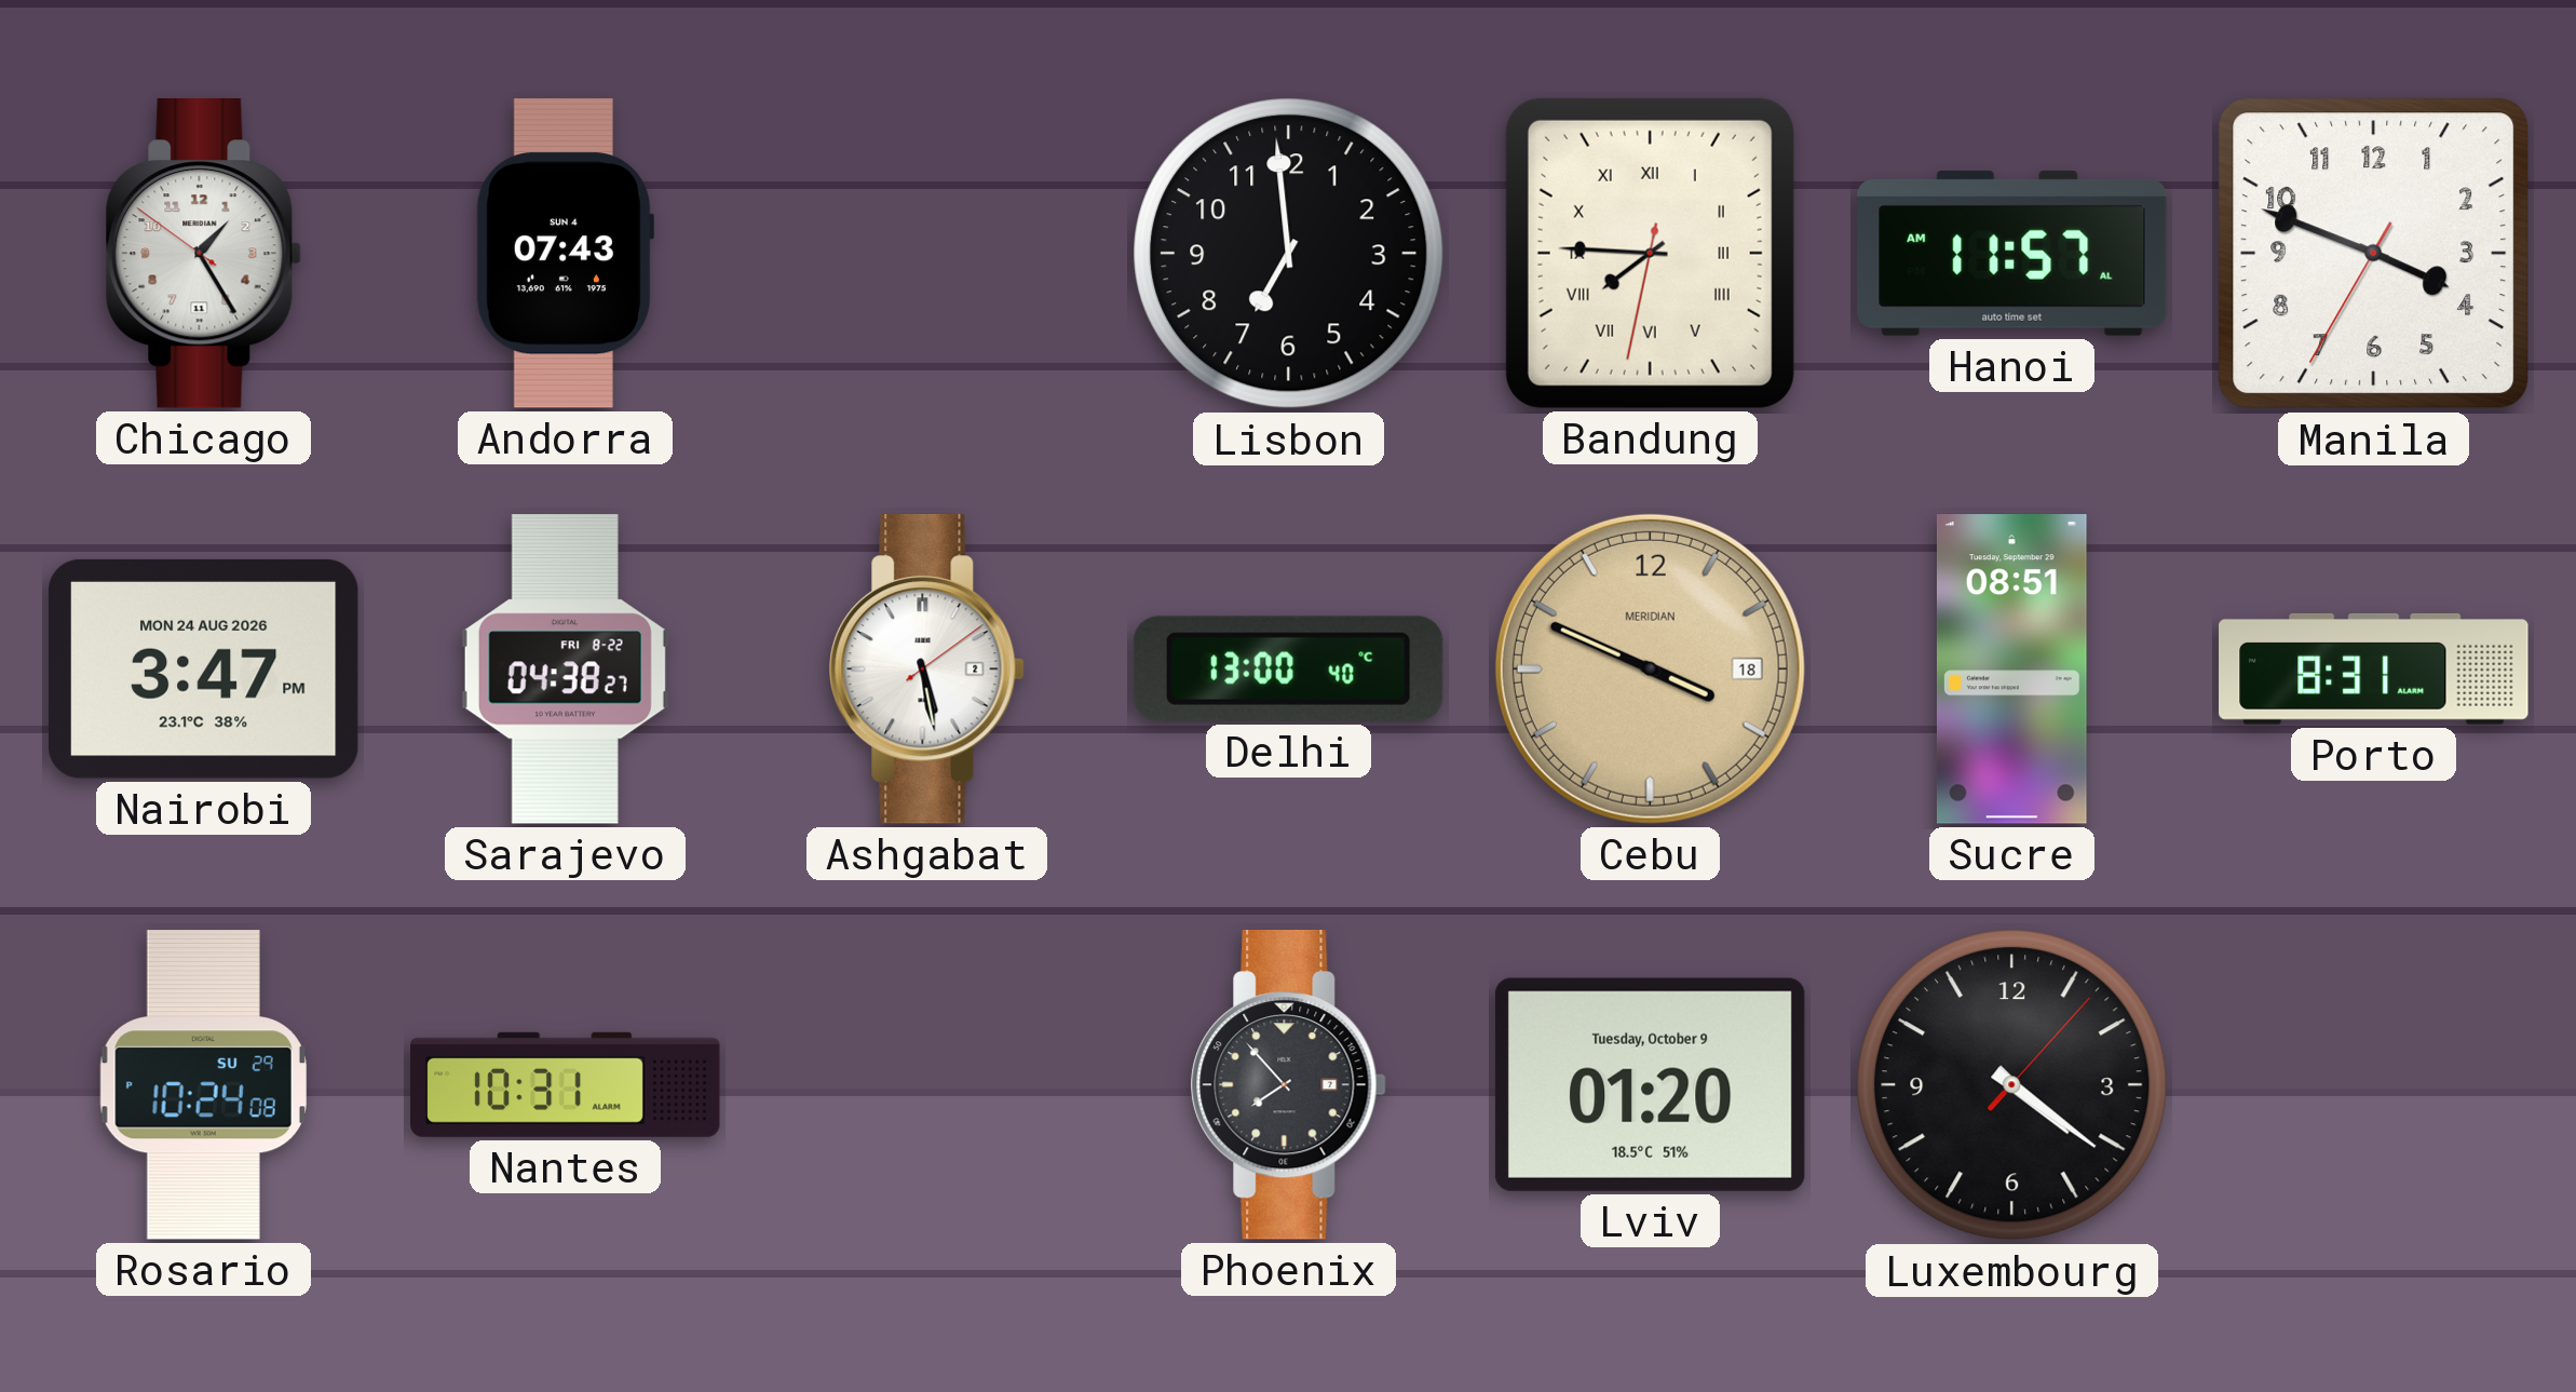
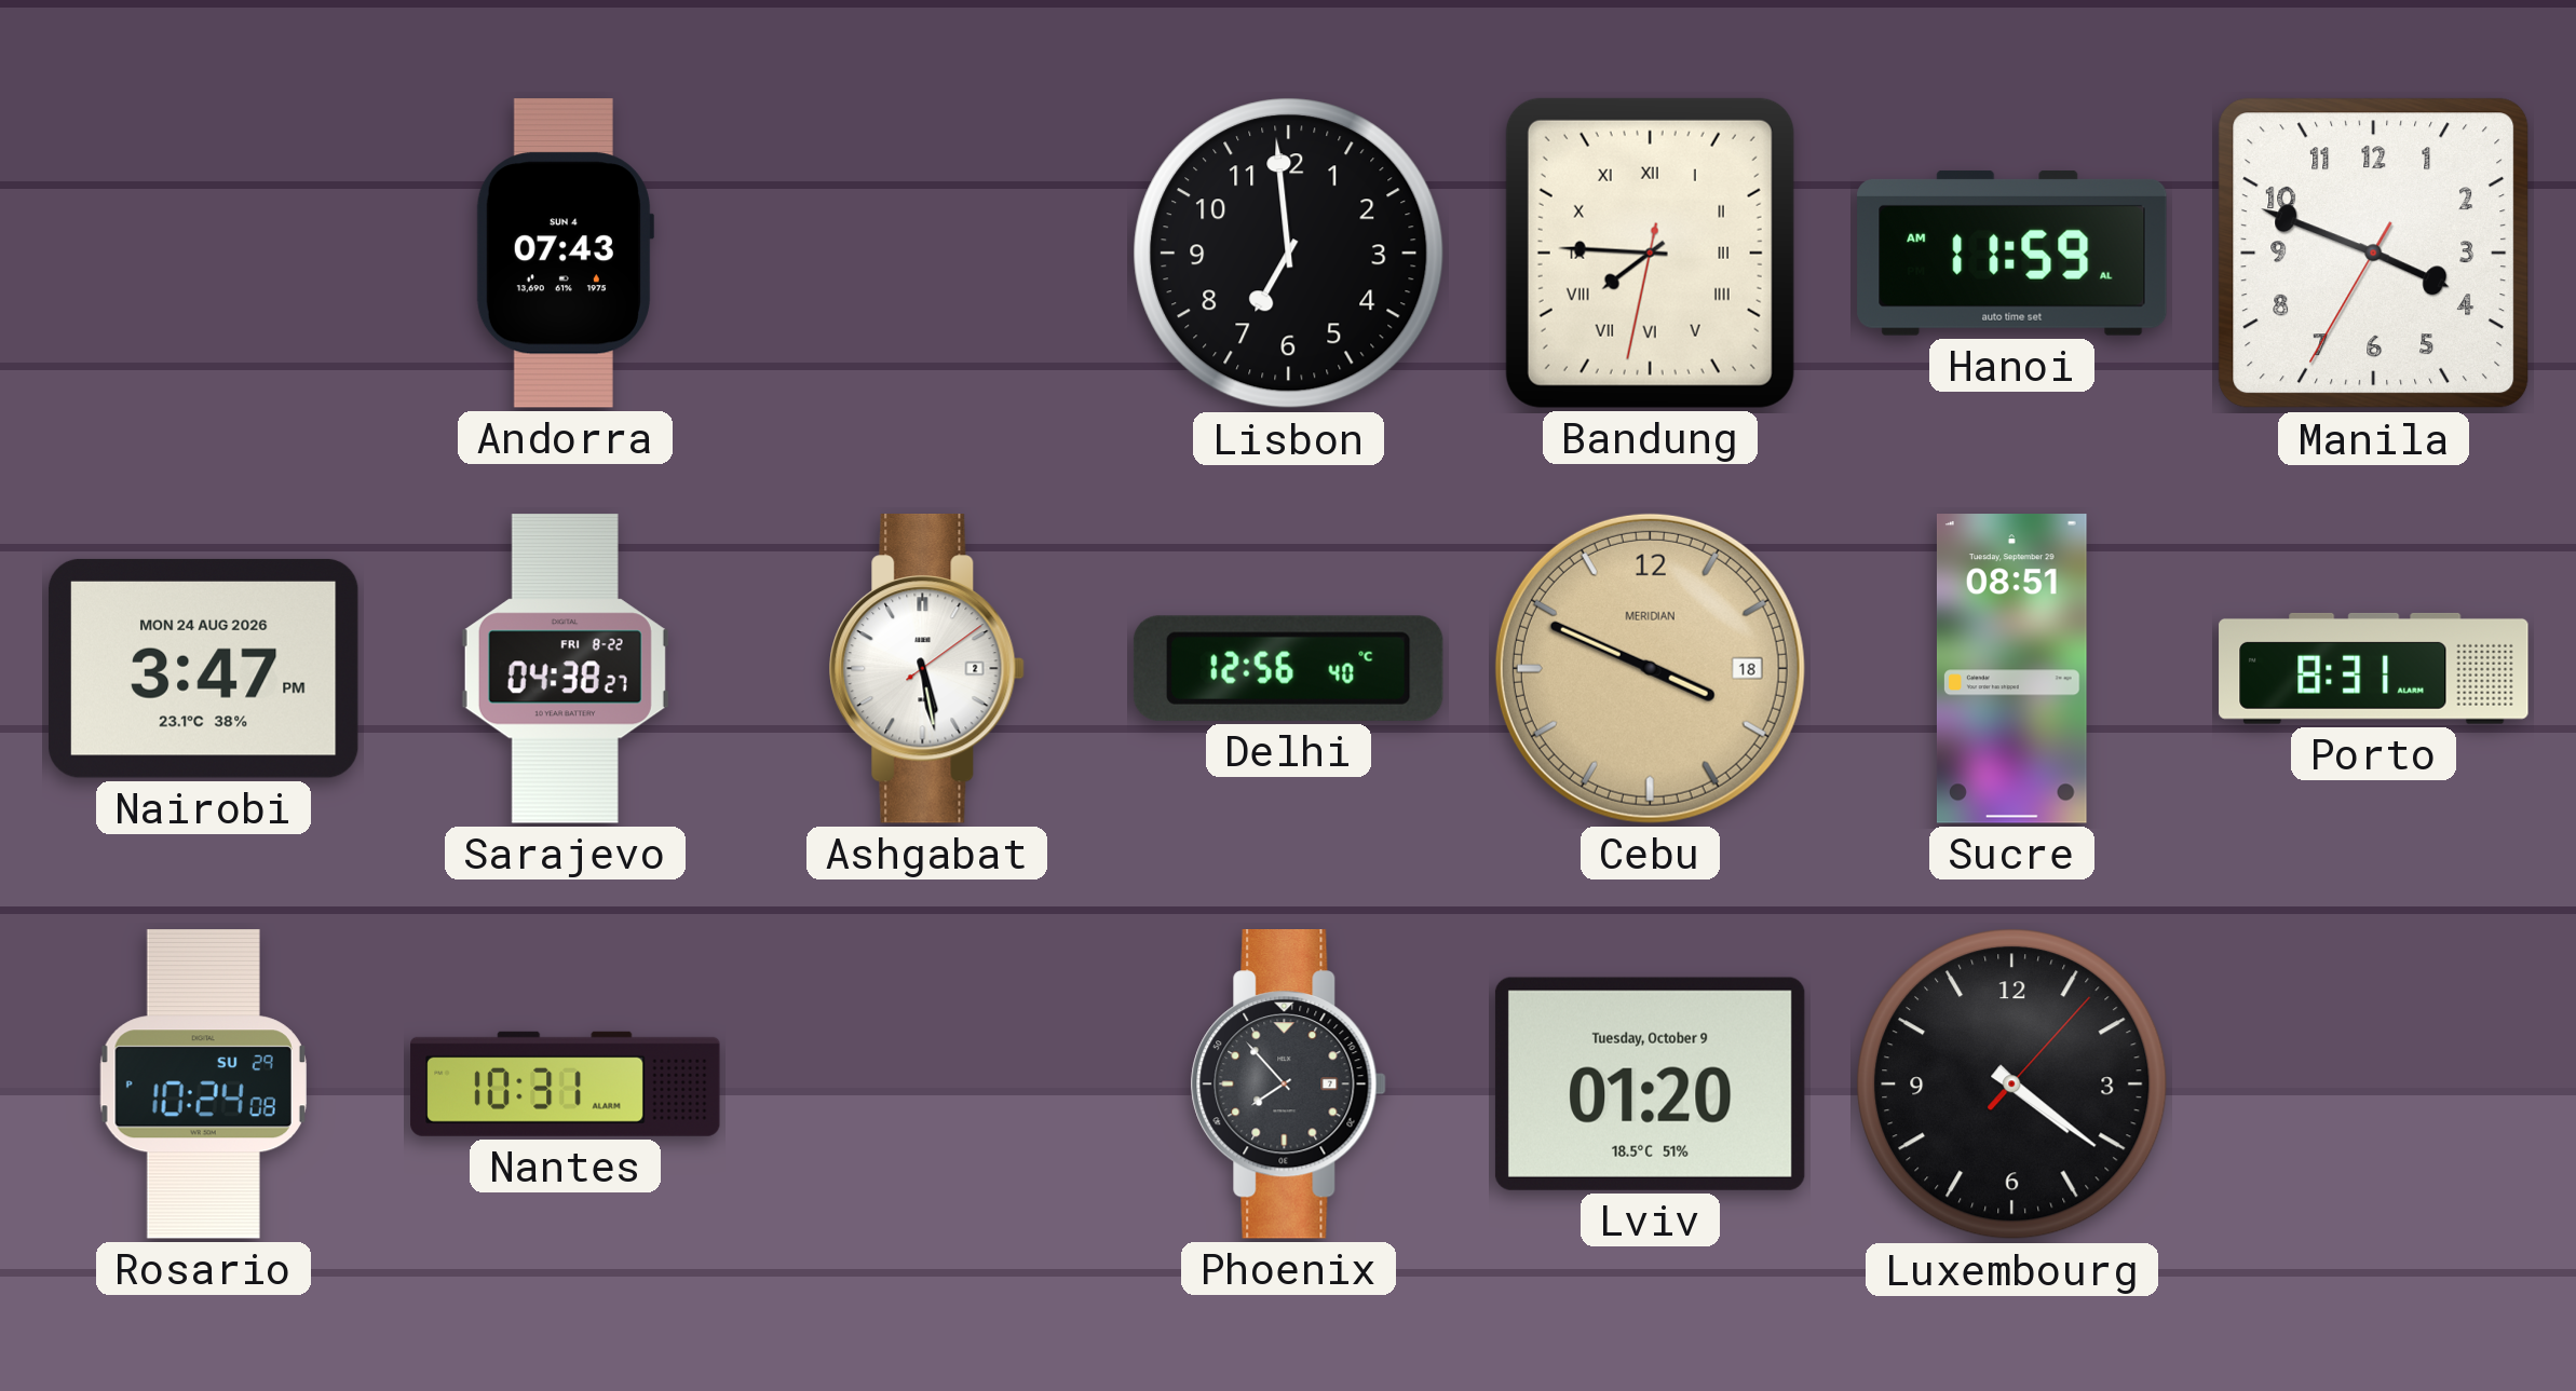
Chicago: 1:24 -> none (203, 254)
Hanoi: 11:57 -> 11:59 (2012, 253)
Delhi: 13:00 -> 12:56 (1288, 668)
